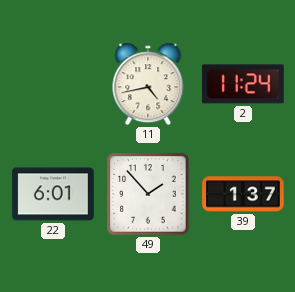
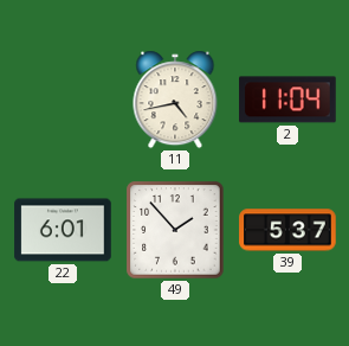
2: 11:24 -> 11:04 (287, 100)
39: 1:37 -> 5:37 (287, 230)
